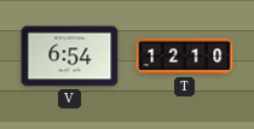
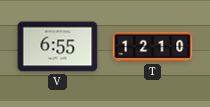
V: 6:54 -> 6:55 (58, 47)
